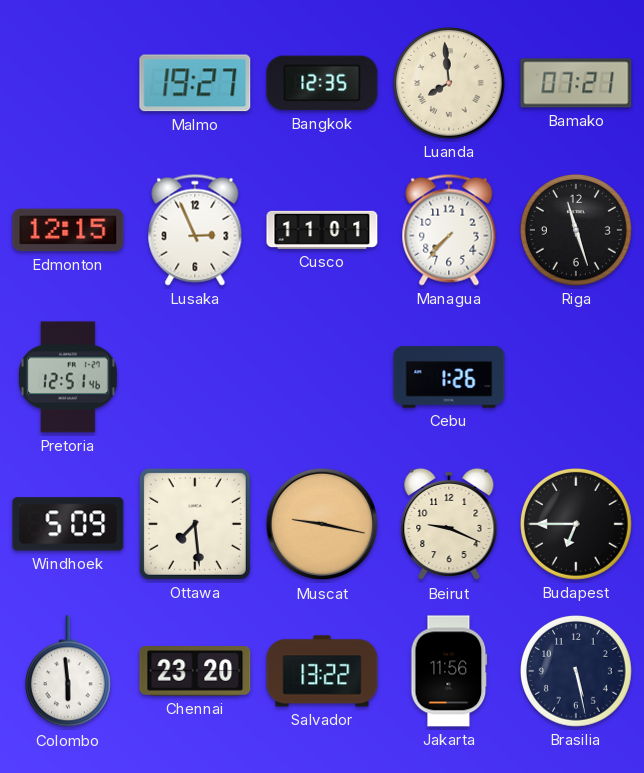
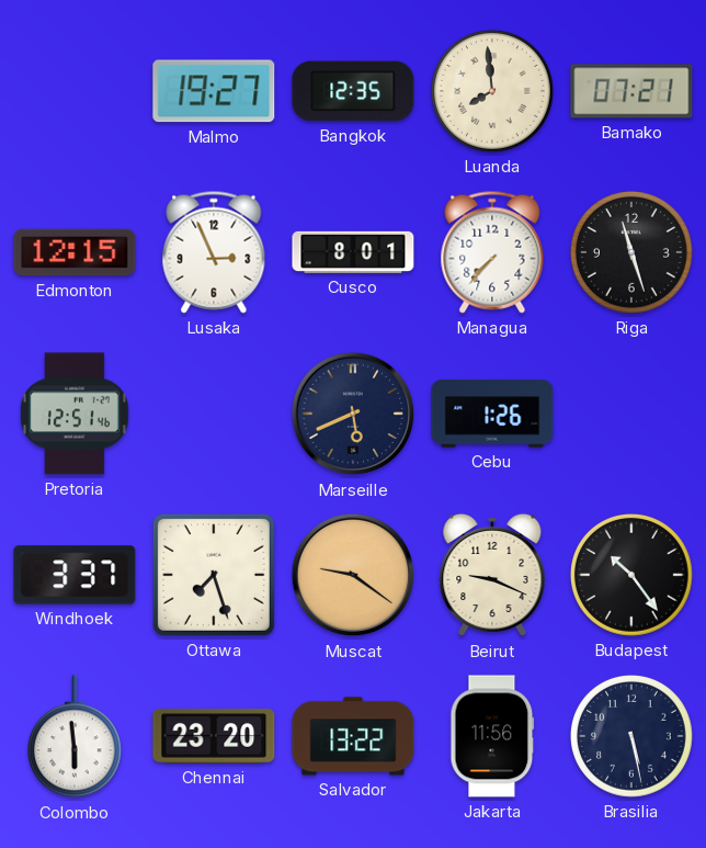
Cusco: 11:01 -> 8:01 (353, 252)
Marseille: none -> 5:41 (353, 414)
Windhoek: 5:09 -> 3:37 (75, 575)
Ottawa: 7:29 -> 7:27 (214, 575)
Muscat: 9:17 -> 9:21 (353, 575)
Budapest: 6:45 -> 10:24 (633, 576)
